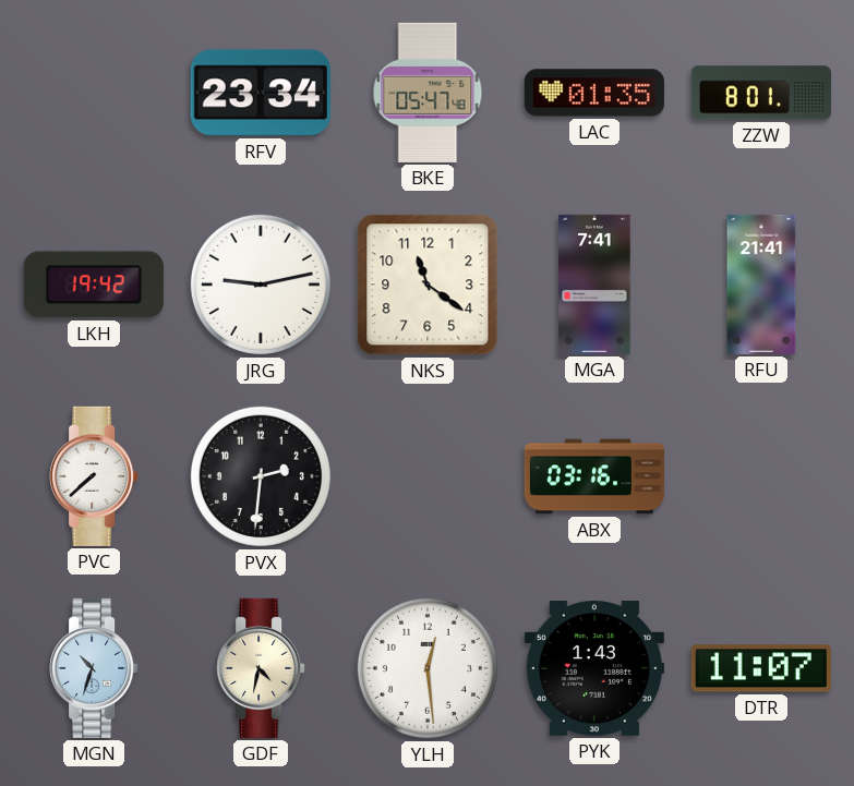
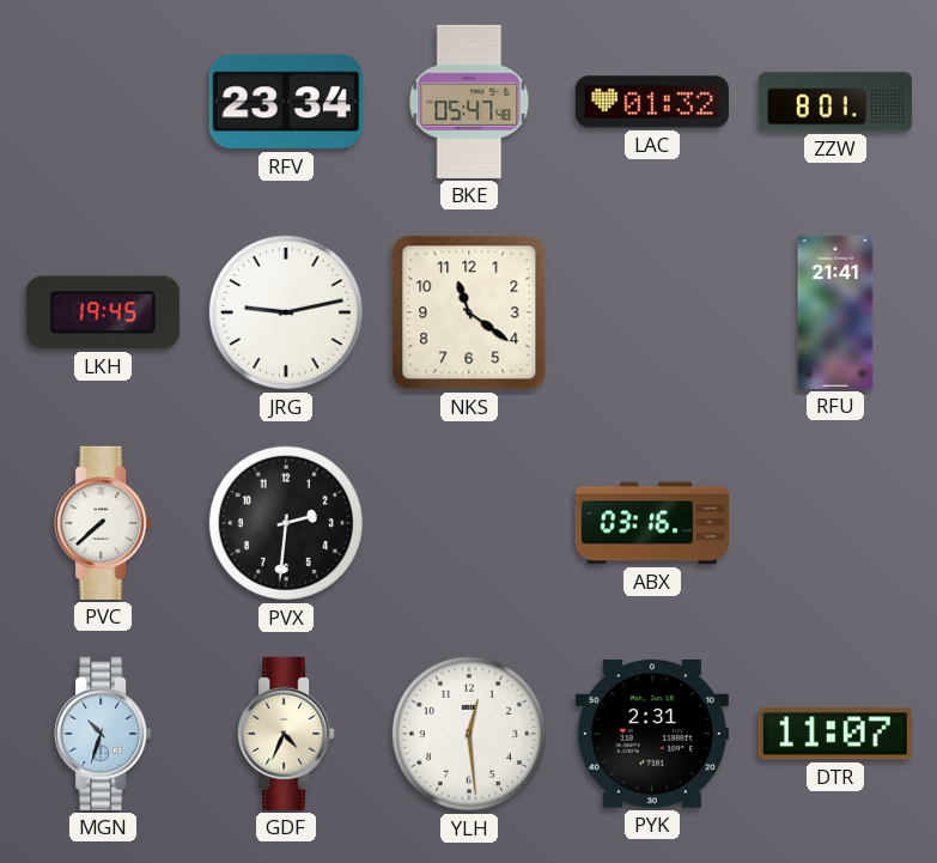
LAC: 01:35 -> 01:32 (652, 102)
LKH: 19:42 -> 19:45 (103, 312)
MGA: 7:41 -> none (594, 285)
GDF: 4:32 -> 4:34 (286, 734)
PYK: 1:43 -> 2:31 (652, 735)
